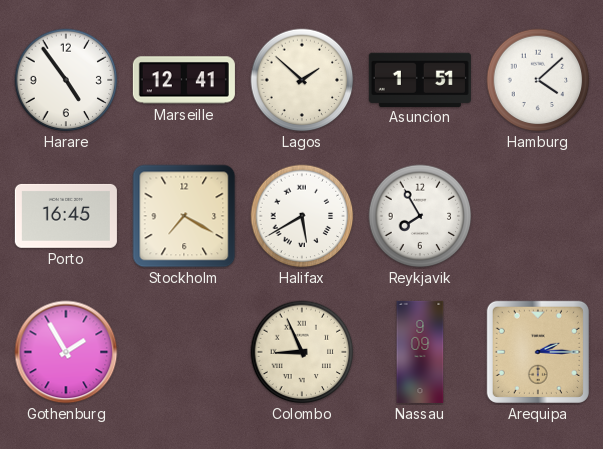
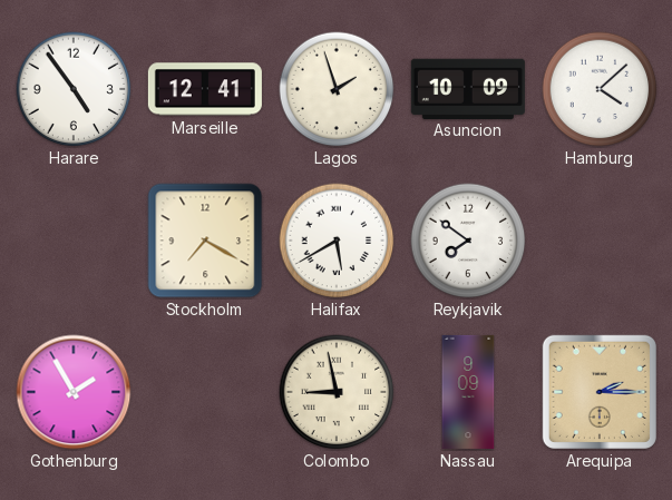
Lagos: 1:52 -> 1:57 (337, 89)
Asuncion: 1:51 -> 10:09 (468, 88)
Porto: 16:45 -> none (66, 216)
Reykjavik: 7:55 -> 7:51 (468, 241)
Colombo: 8:56 -> 8:58 (337, 392)
